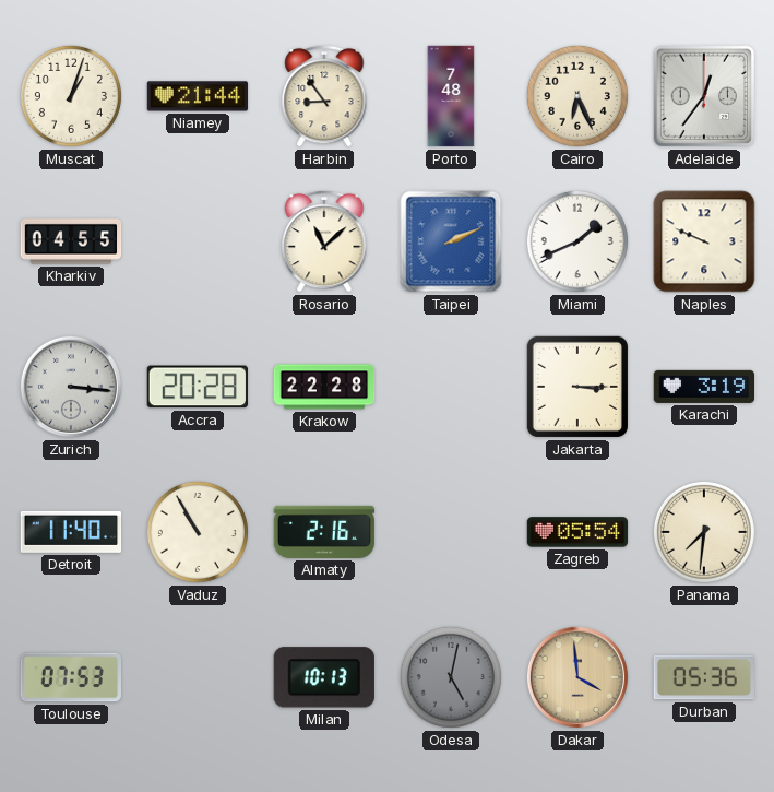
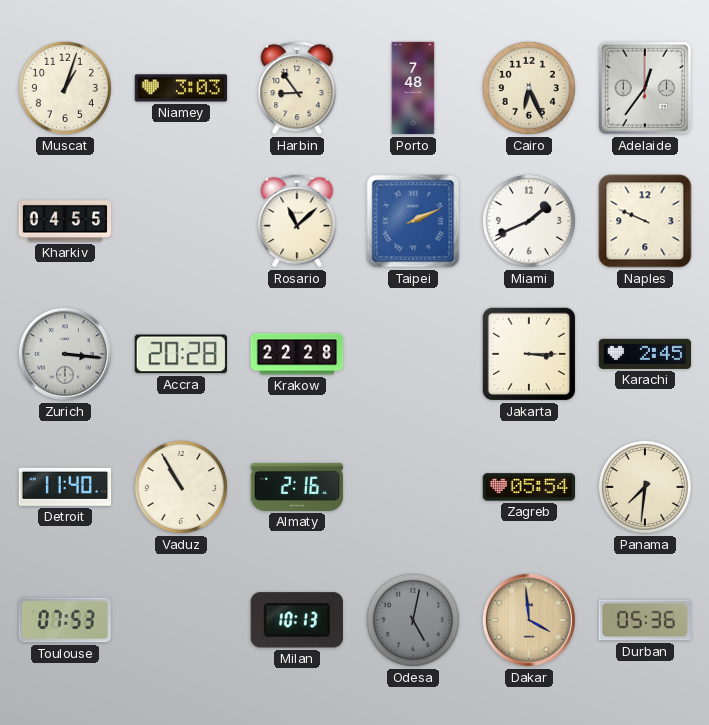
Niamey: 21:44 -> 3:03 (181, 88)
Karachi: 3:19 -> 2:45 (645, 354)
